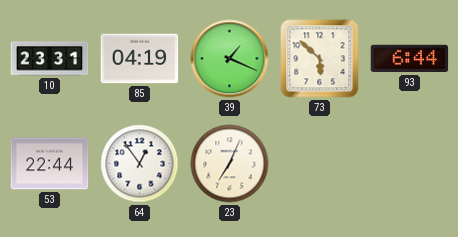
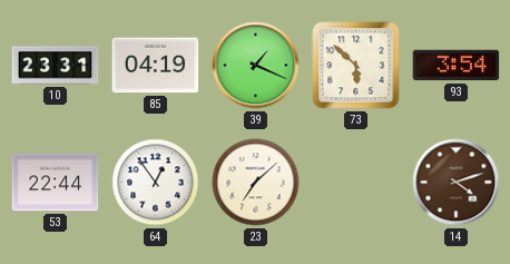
93: 6:44 -> 3:54 (457, 66)
23: 7:04 -> 7:08 (256, 183)
14: none -> 4:12 (457, 183)
